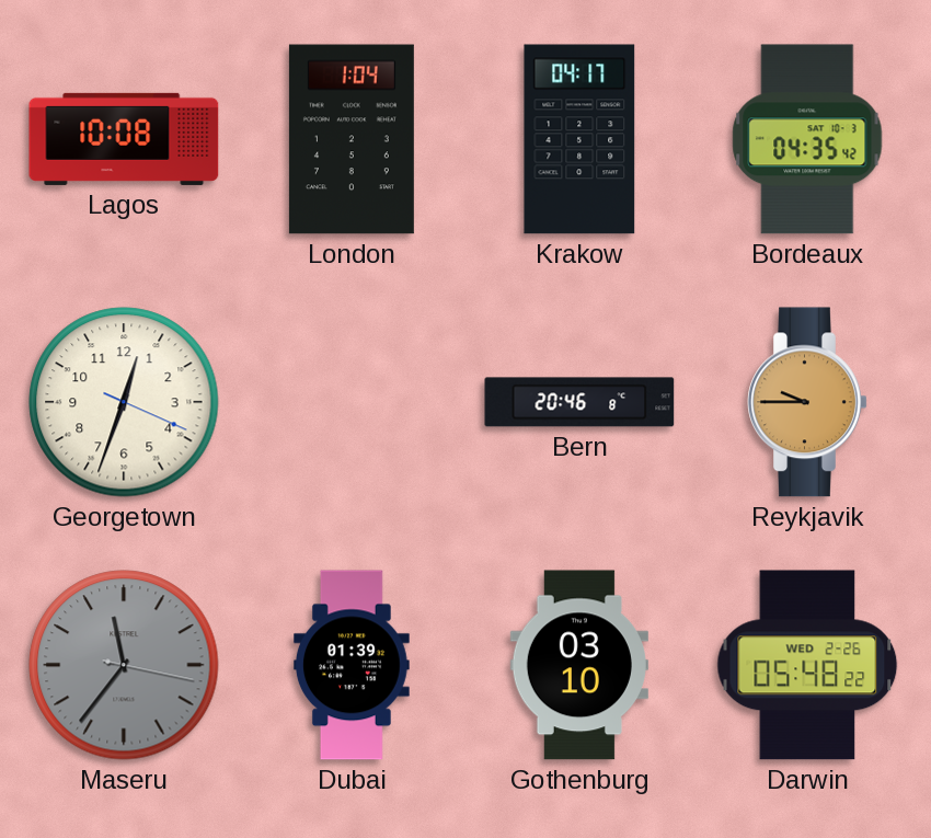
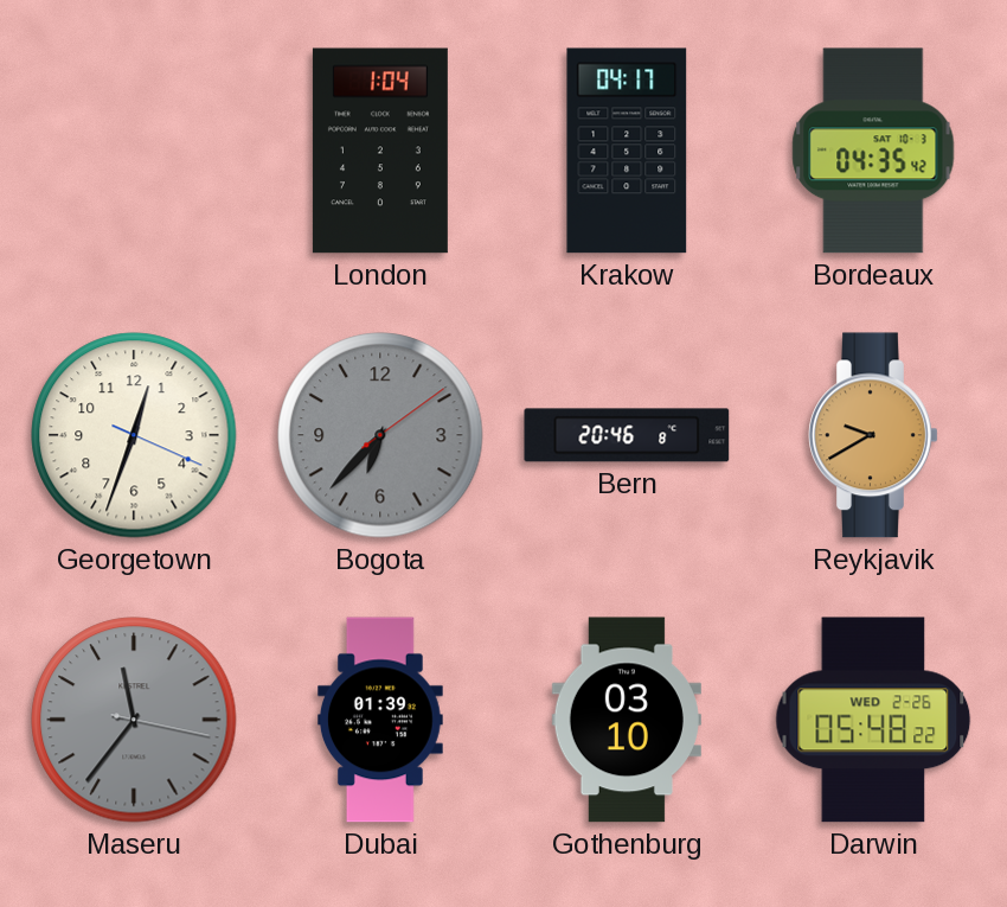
Lagos: 10:08 -> none (124, 139)
Bogota: none -> 6:37 (380, 435)
Reykjavik: 9:45 -> 9:40 (873, 435)
